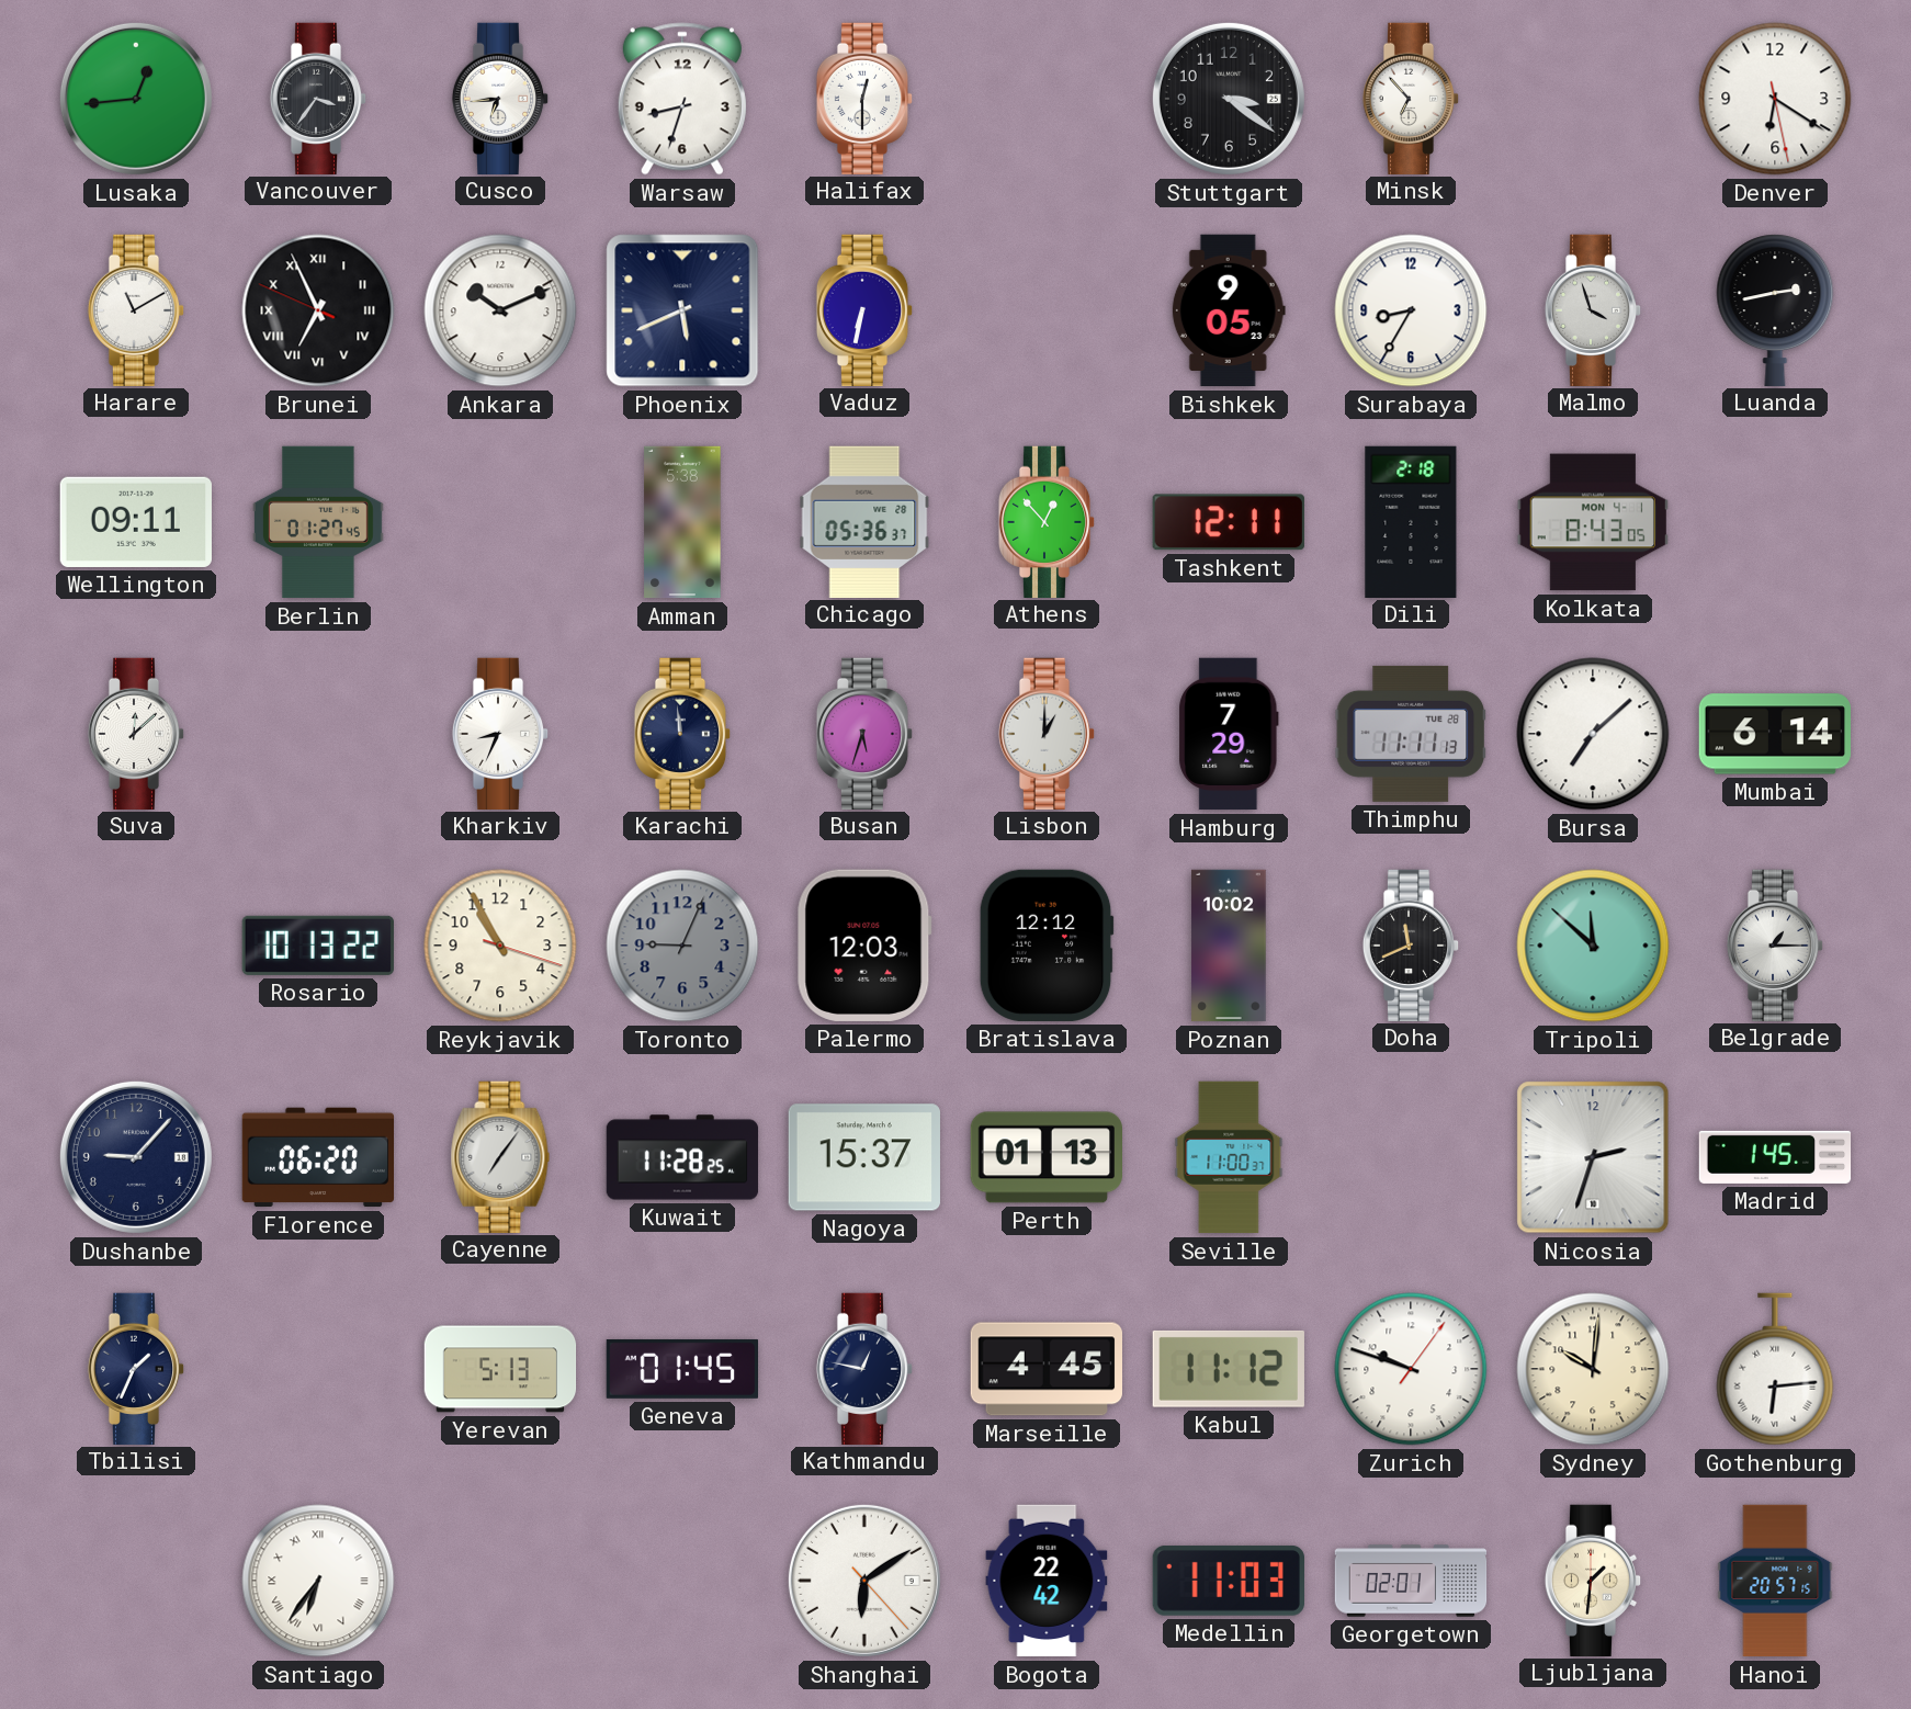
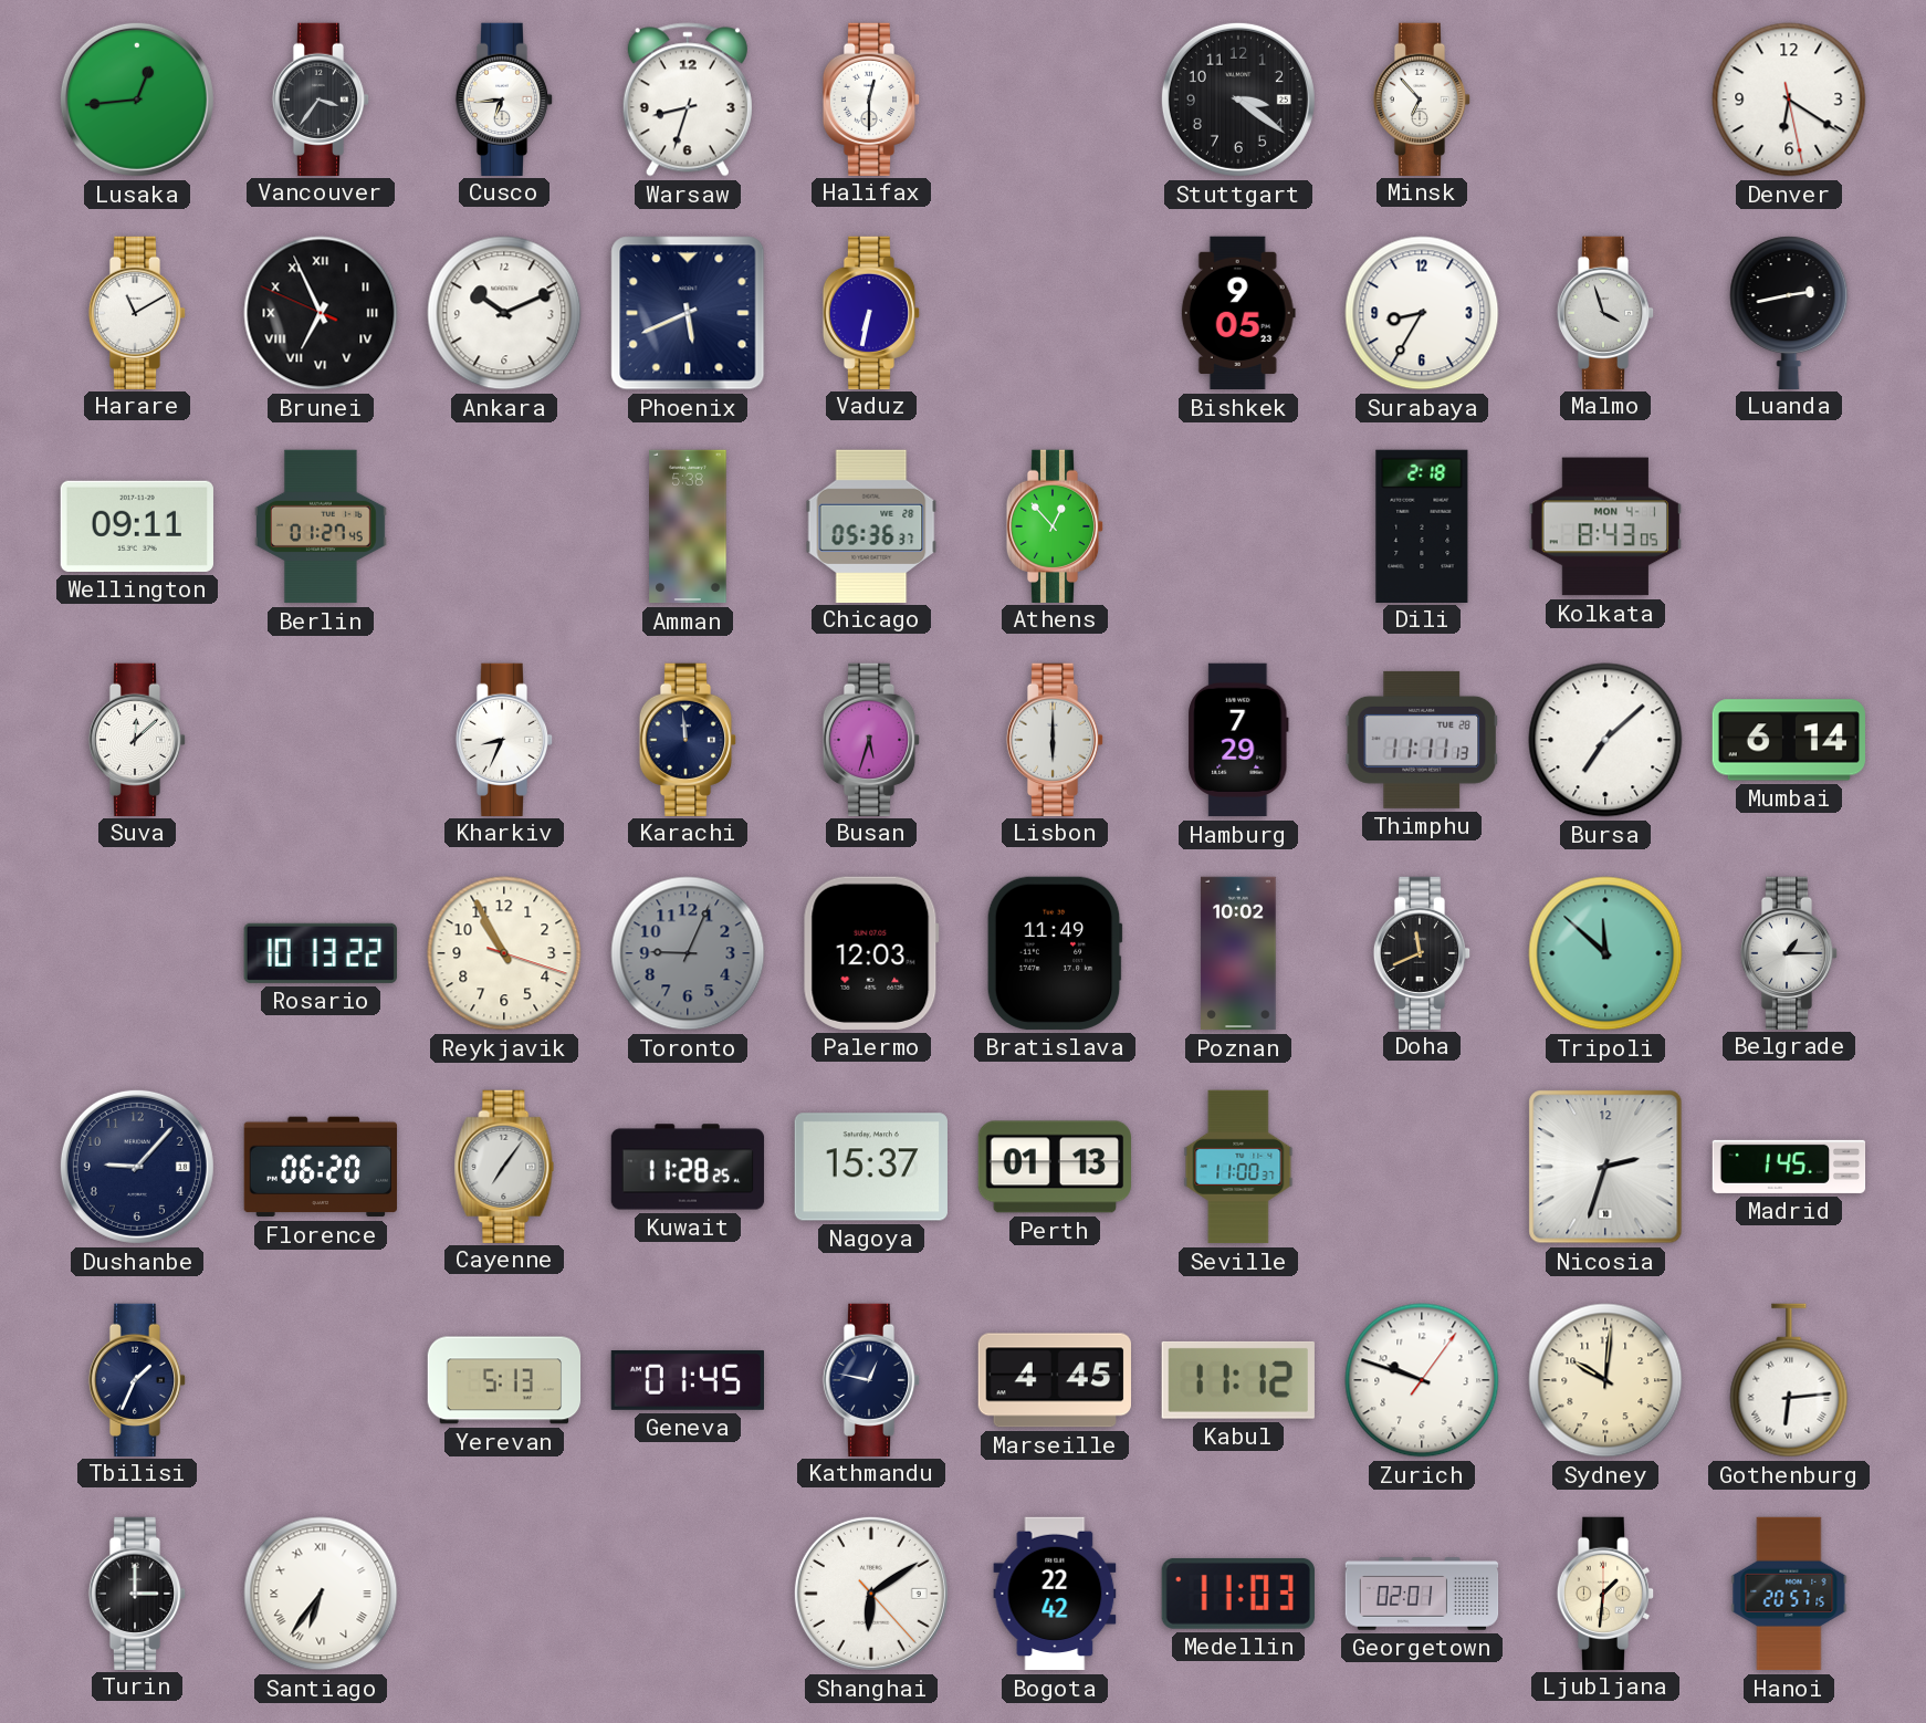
Tashkent: 12:11 -> none (1229, 522)
Lisbon: 1:00 -> 6:00 (1055, 739)
Bratislava: 12:12 -> 11:49 (1055, 953)
Turin: none -> 3:00 (137, 1593)
